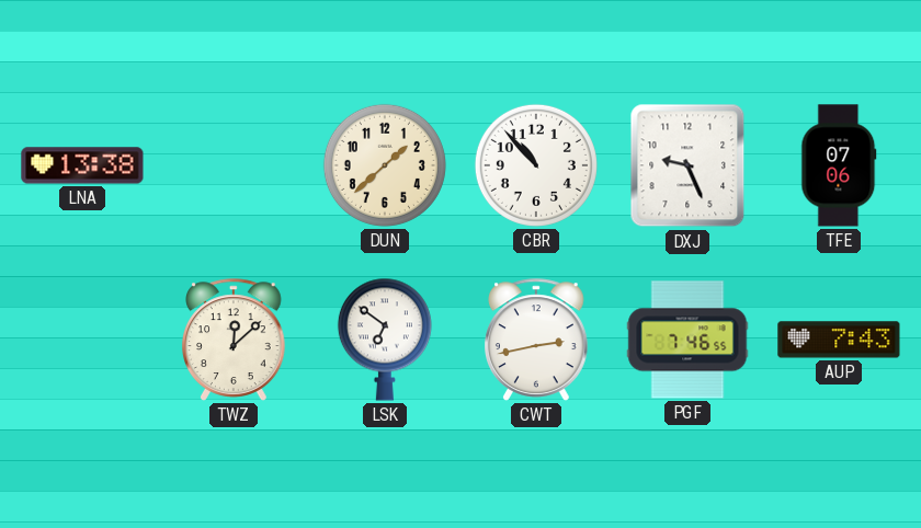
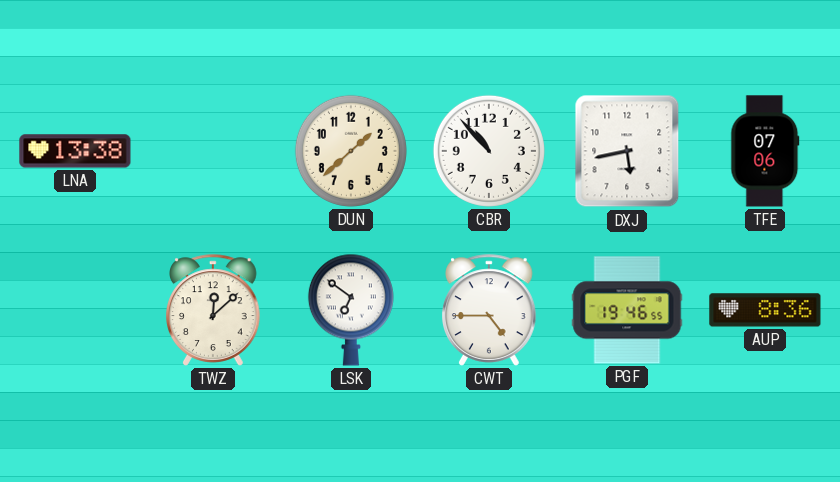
DXJ: 9:26 -> 5:43 (627, 151)
CWT: 2:43 -> 4:45 (490, 310)
PGF: 7:46 -> 19:46 (627, 310)
AUP: 7:43 -> 8:36 (765, 310)
